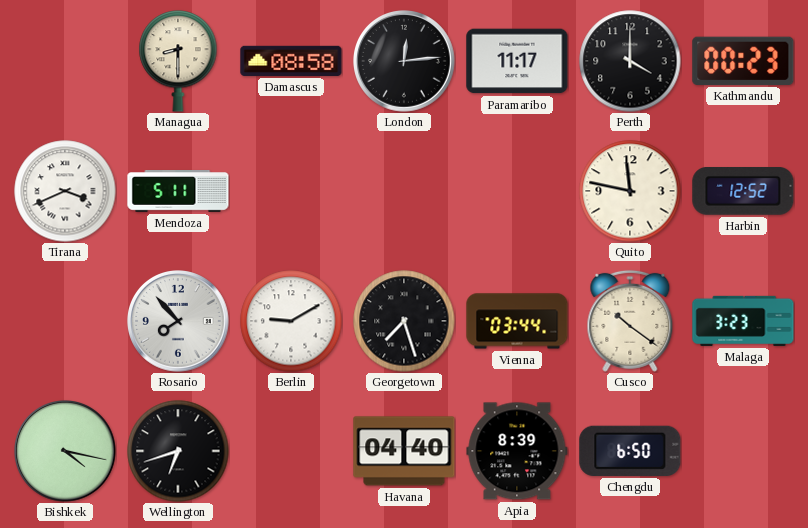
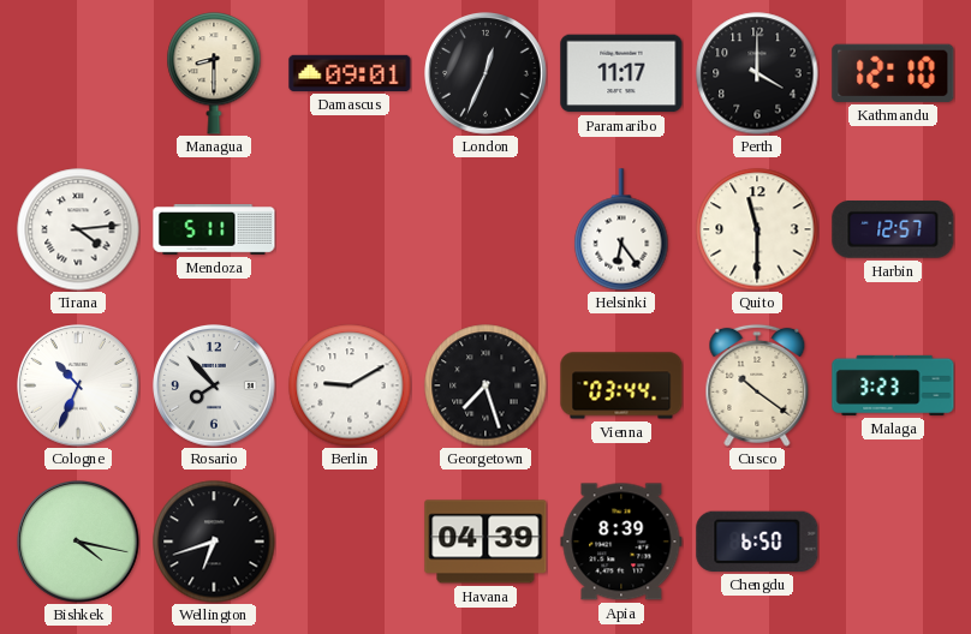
Damascus: 08:58 -> 09:01 (350, 73)
London: 12:14 -> 12:34 (487, 74)
Kathmandu: 00:23 -> 12:10 (893, 73)
Tirana: 3:41 -> 4:14 (78, 229)
Helsinki: none -> 6:24 (621, 229)
Quito: 11:47 -> 11:30 (757, 229)
Harbin: 12:52 -> 12:57 (893, 231)
Cologne: none -> 10:34 (79, 387)
Havana: 04:40 -> 04:39 (485, 542)
